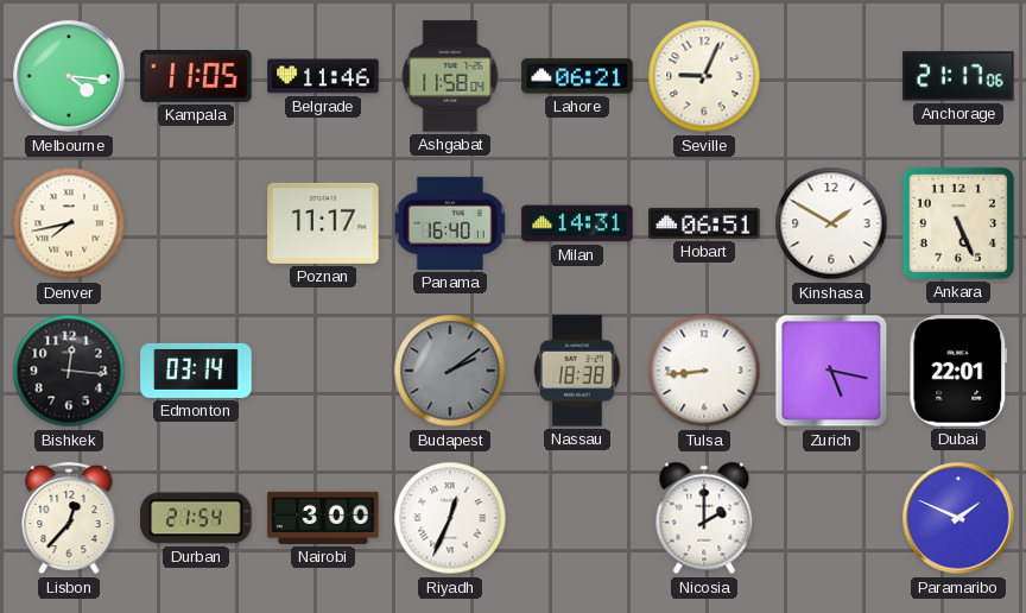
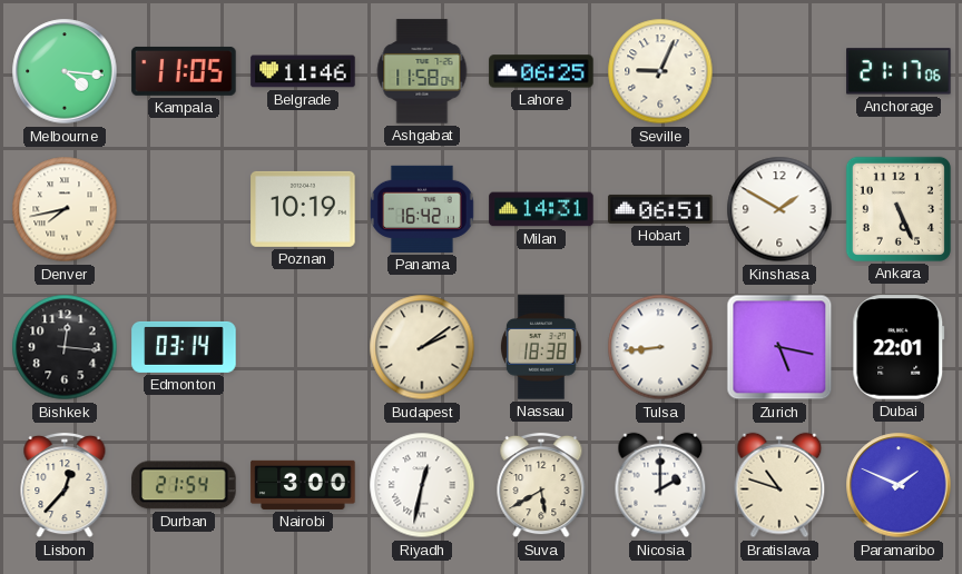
Lahore: 06:21 -> 06:25 (541, 71)
Poznan: 11:17 -> 10:19 (303, 209)
Panama: 16:40 -> 16:42 (422, 209)
Budapest dial: grey -> cream (422, 347)
Riyadh: 12:34 -> 12:32 (422, 485)
Suva: none -> 5:40 (541, 485)
Bratislava: none -> 10:48 (779, 485)
